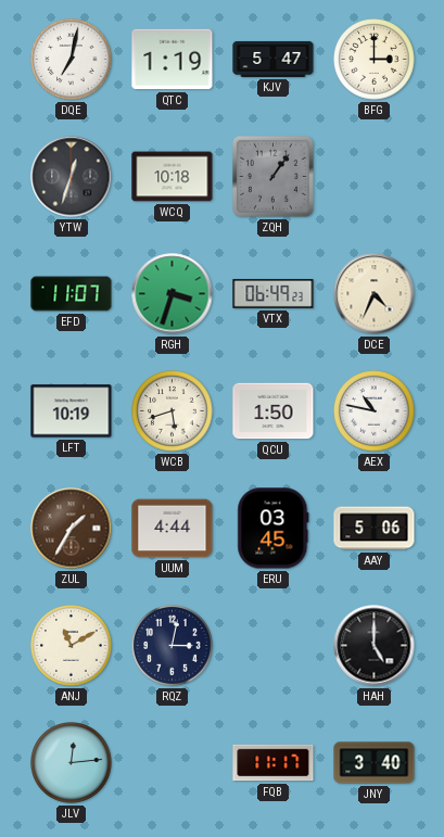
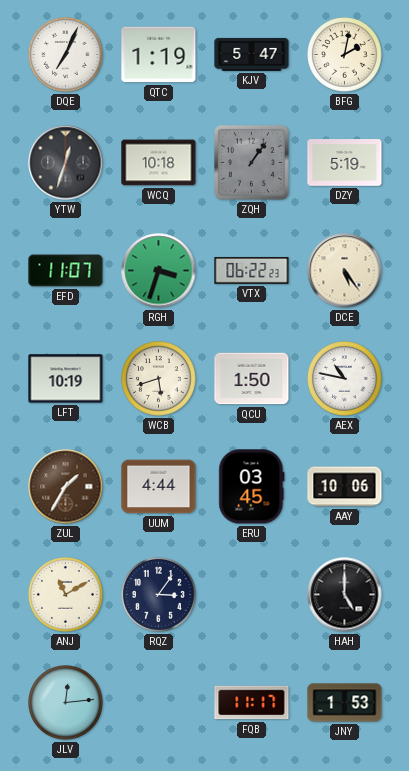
DQE: 7:02 -> 7:04 (66, 55)
BFG: 3:00 -> 2:02 (345, 55)
DZY: none -> 5:19 (345, 163)
VTX: 06:49 -> 06:22 (252, 270)
DCE: 4:34 -> 5:24 (345, 271)
AAY: 5:06 -> 10:06 (345, 487)
RQZ: 3:02 -> 3:06 (159, 595)
JNY: 3:40 -> 1:53 (345, 703)
